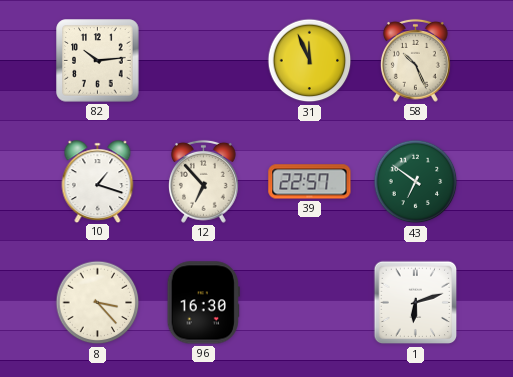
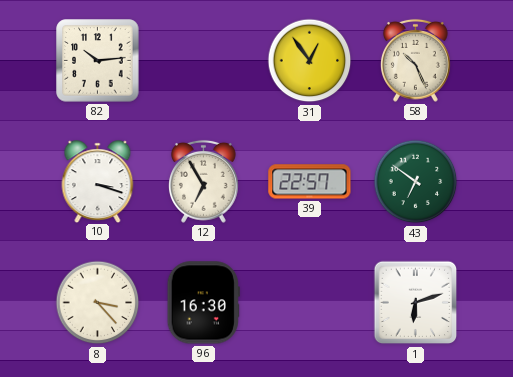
31: 11:56 -> 12:54 (310, 61)
10: 1:18 -> 3:18 (98, 181)
12: 6:53 -> 6:55 (203, 181)
